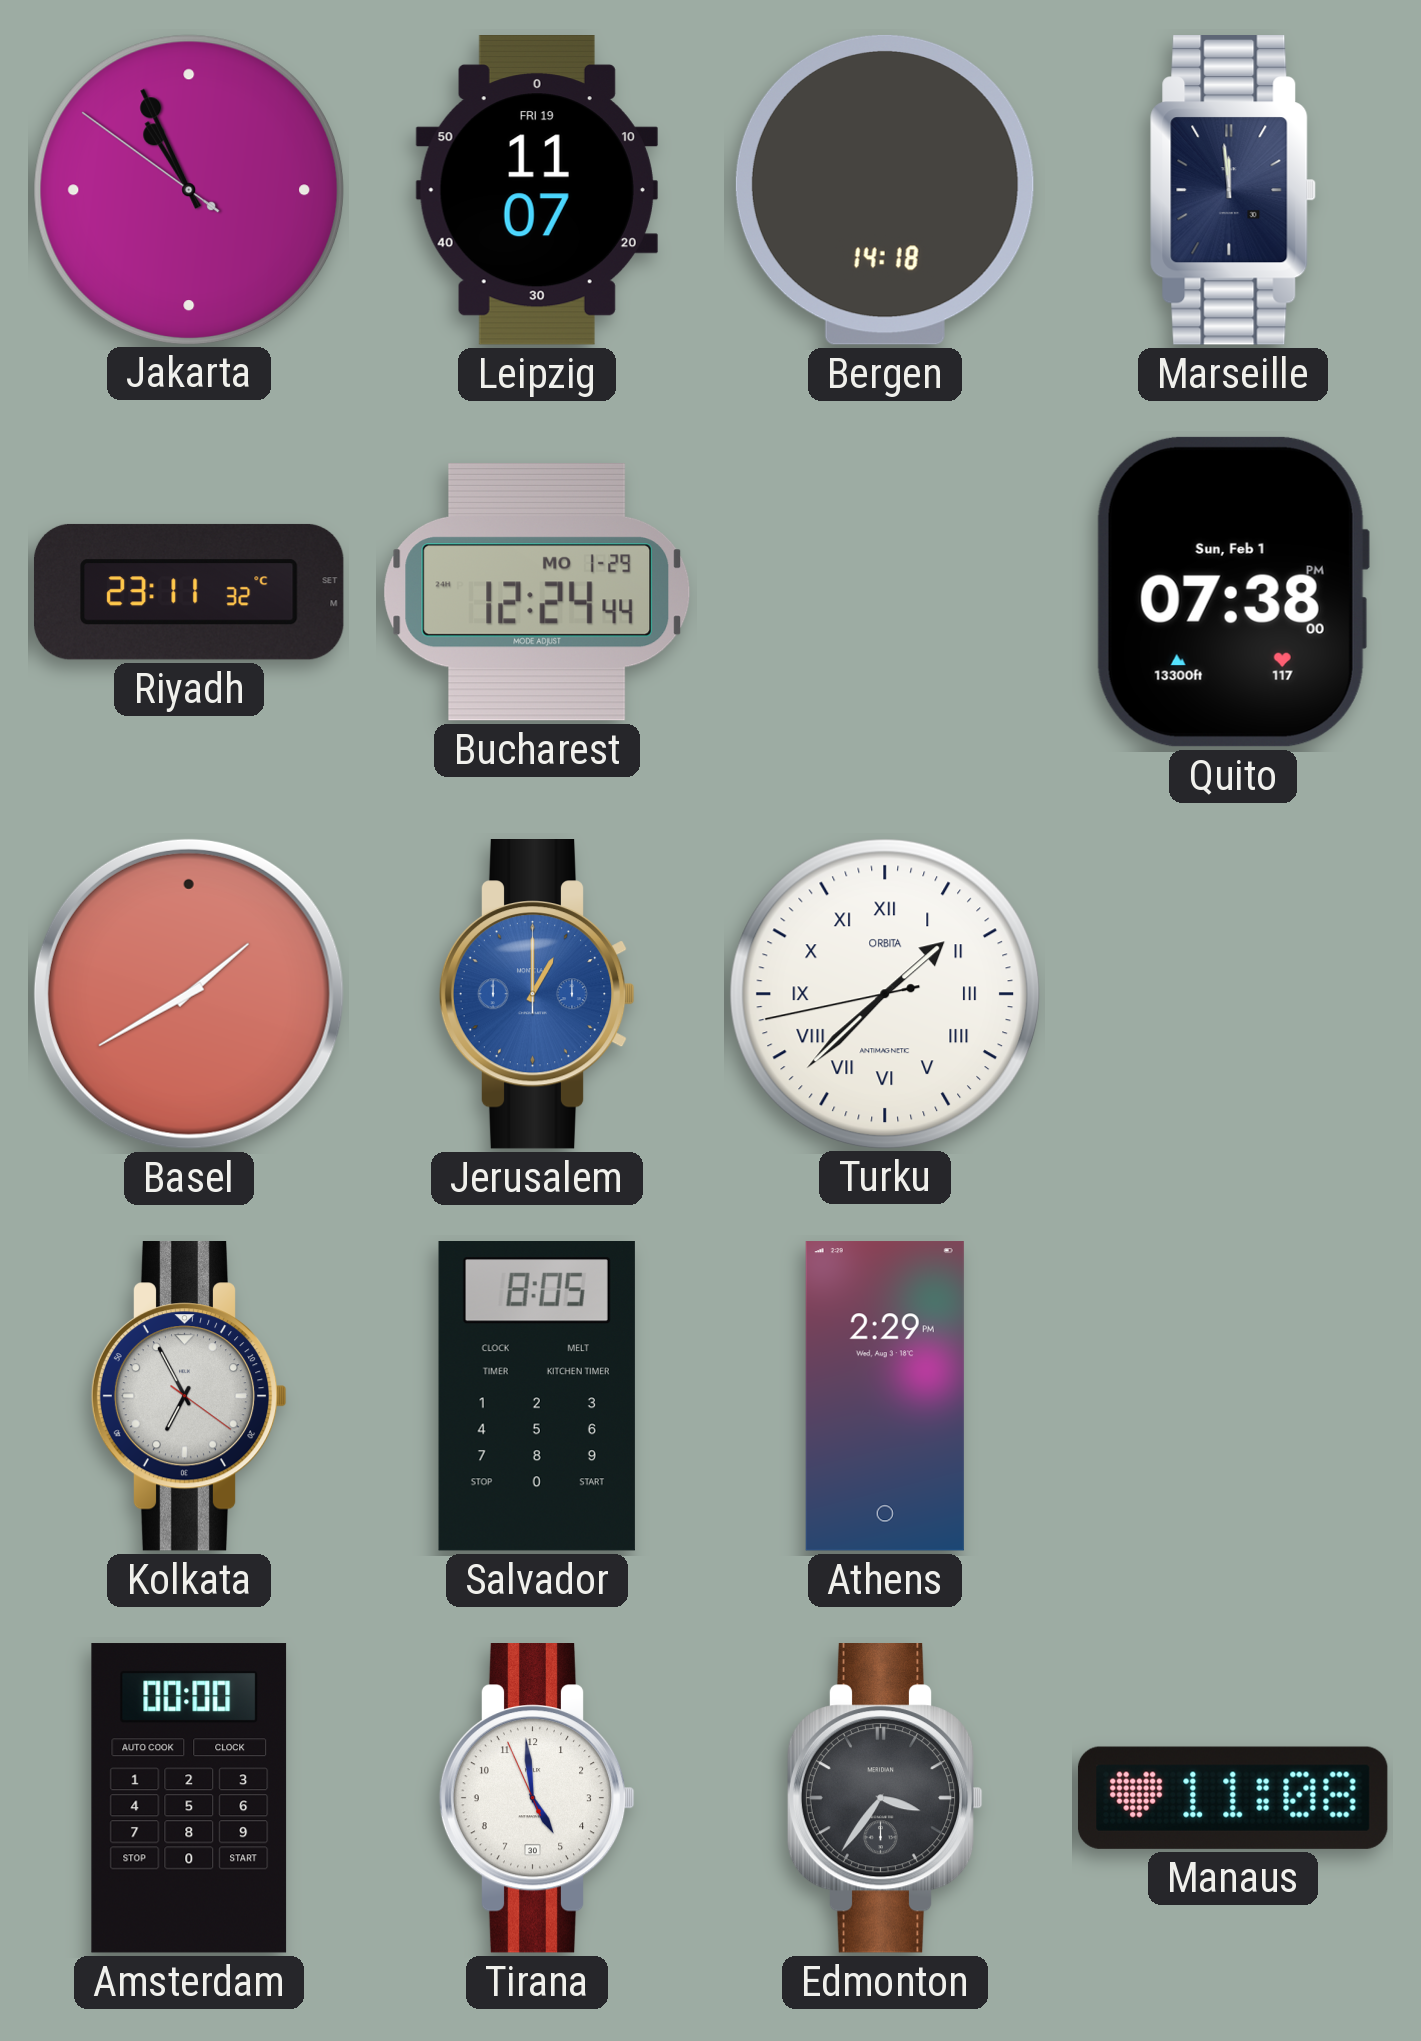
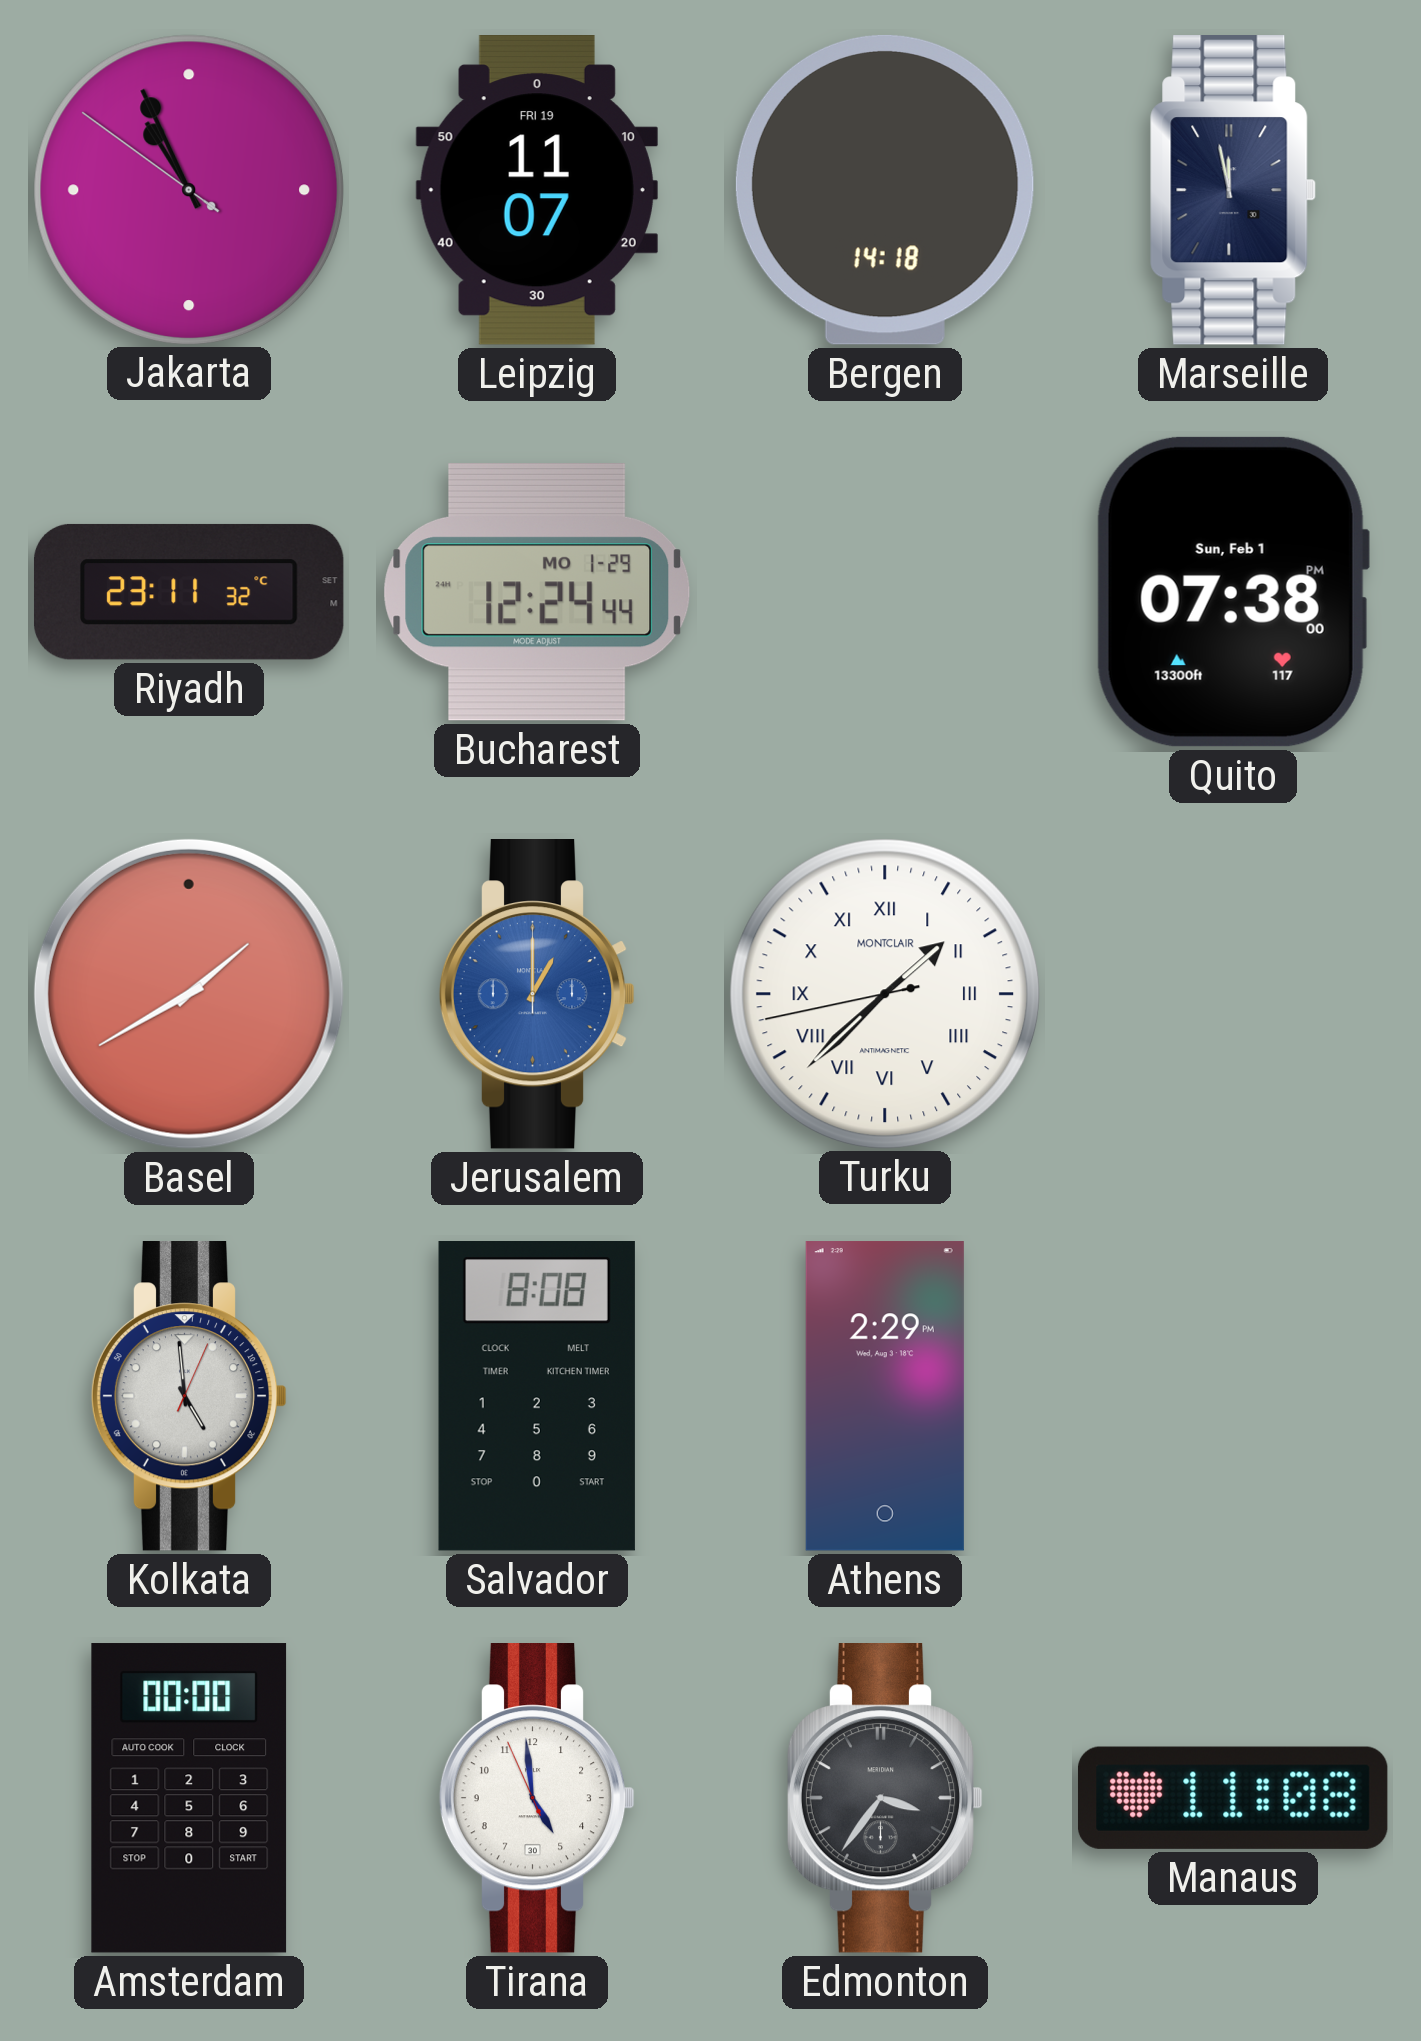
Marseille: 11:59 -> 11:58 (1233, 191)
Turku brand: ORBITA -> MONTCLAIR (884, 993)
Kolkata: 6:55 -> 4:59 (189, 1397)
Salvador: 8:05 -> 8:08 (537, 1397)
